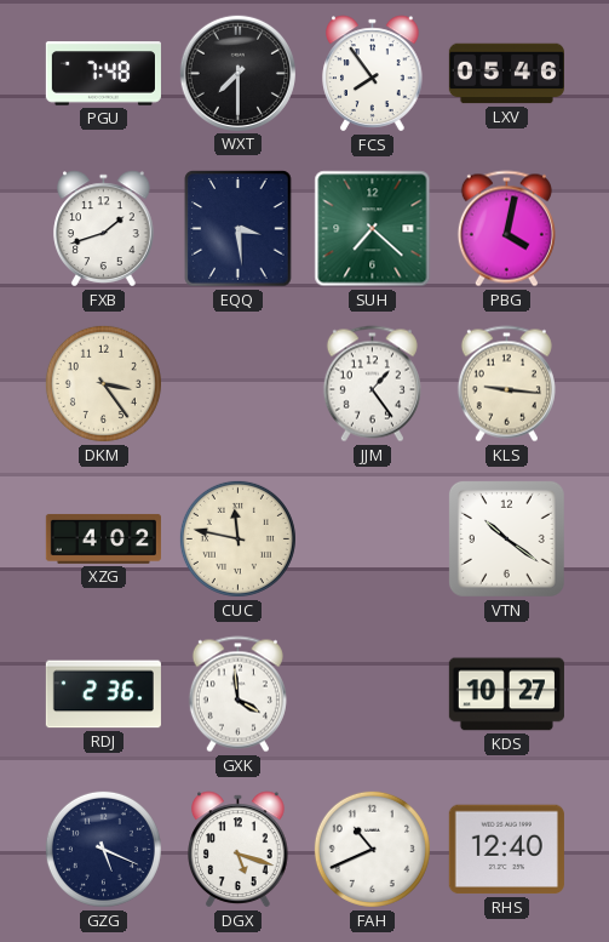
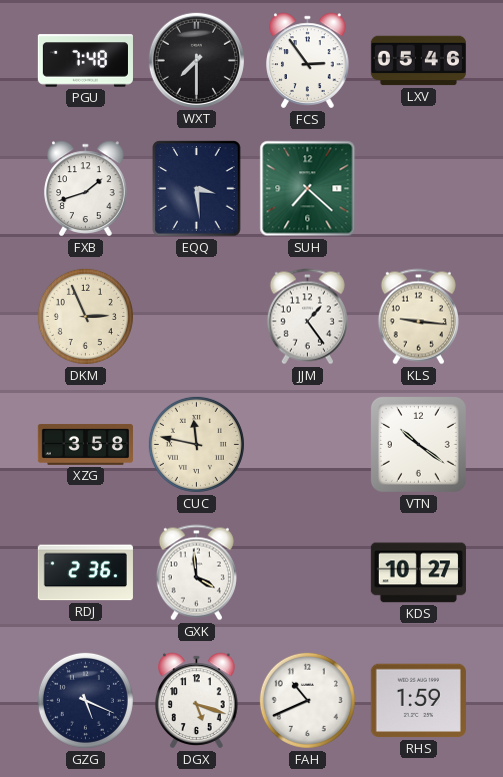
FCS: 7:54 -> 2:54 (308, 61)
PBG: 4:02 -> none (506, 229)
DKM: 3:24 -> 2:56 (85, 316)
XZG: 4:02 -> 3:58 (85, 444)
RHS: 12:40 -> 1:59 (418, 701)
